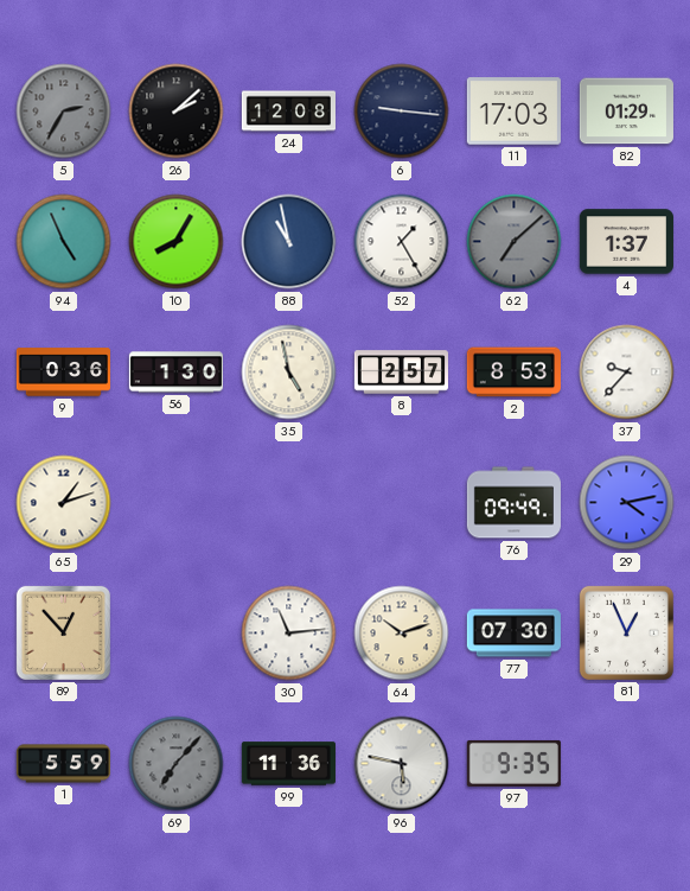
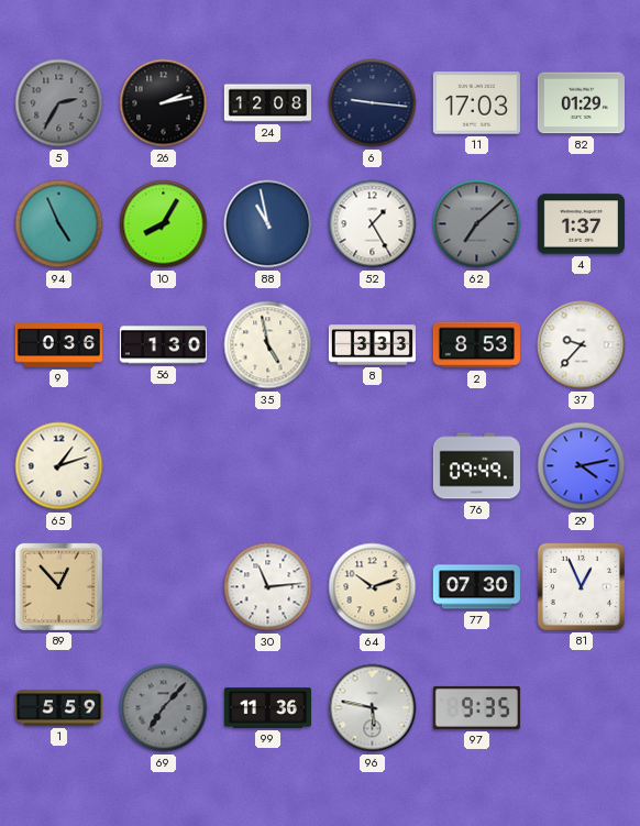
26: 2:08 -> 2:13 (164, 103)
8: 2:57 -> 3:33 (372, 345)
